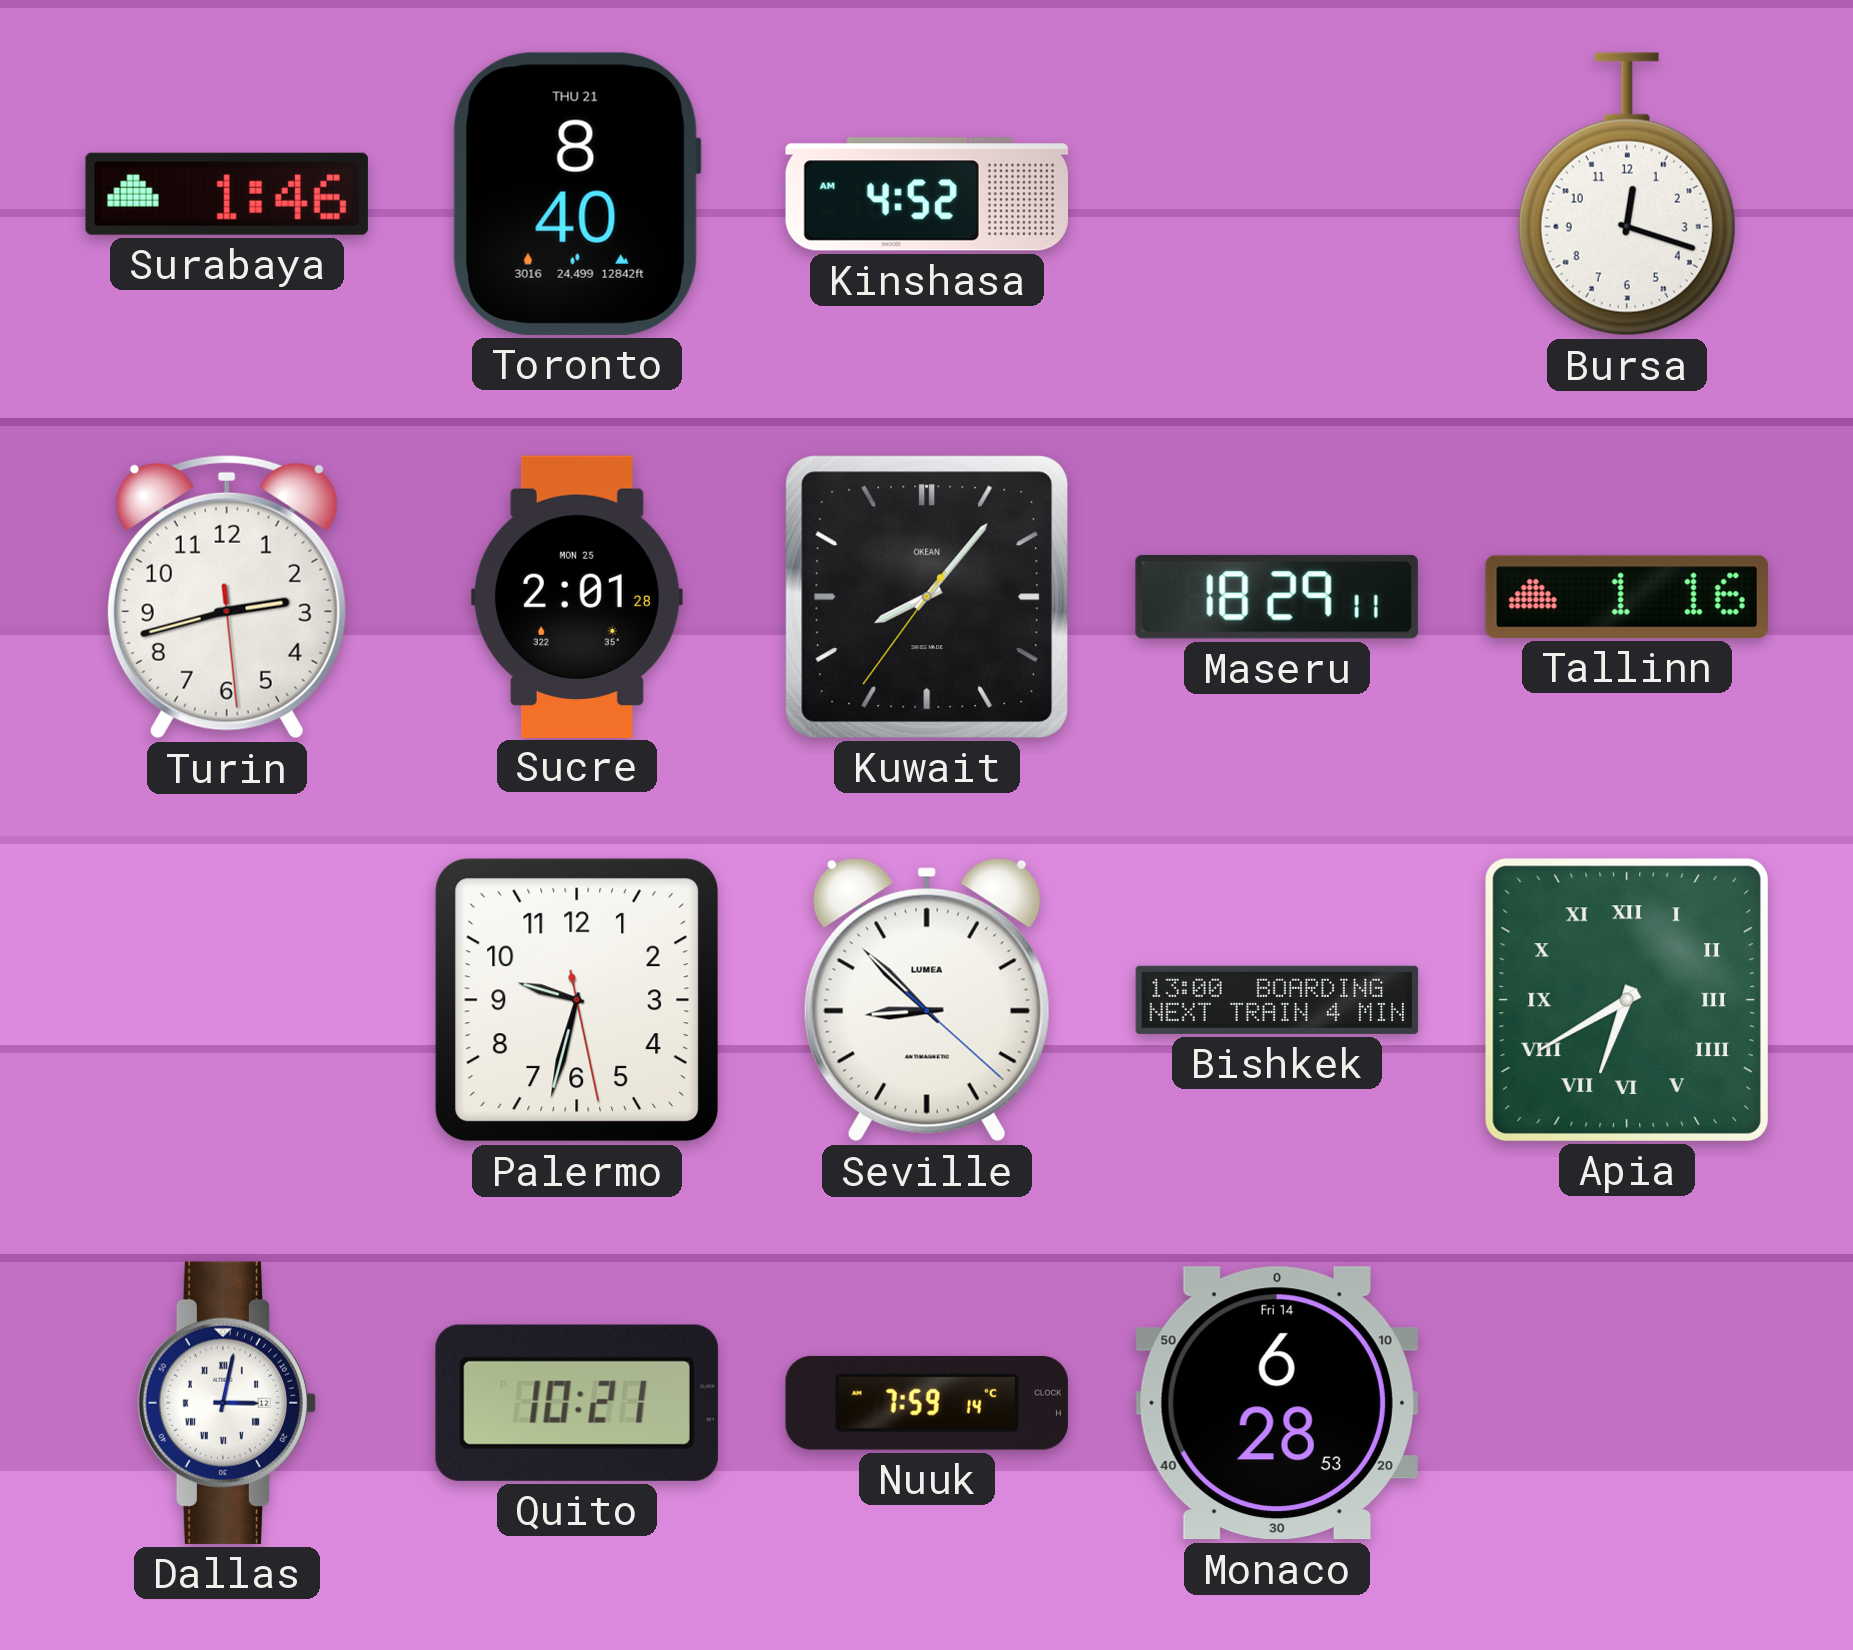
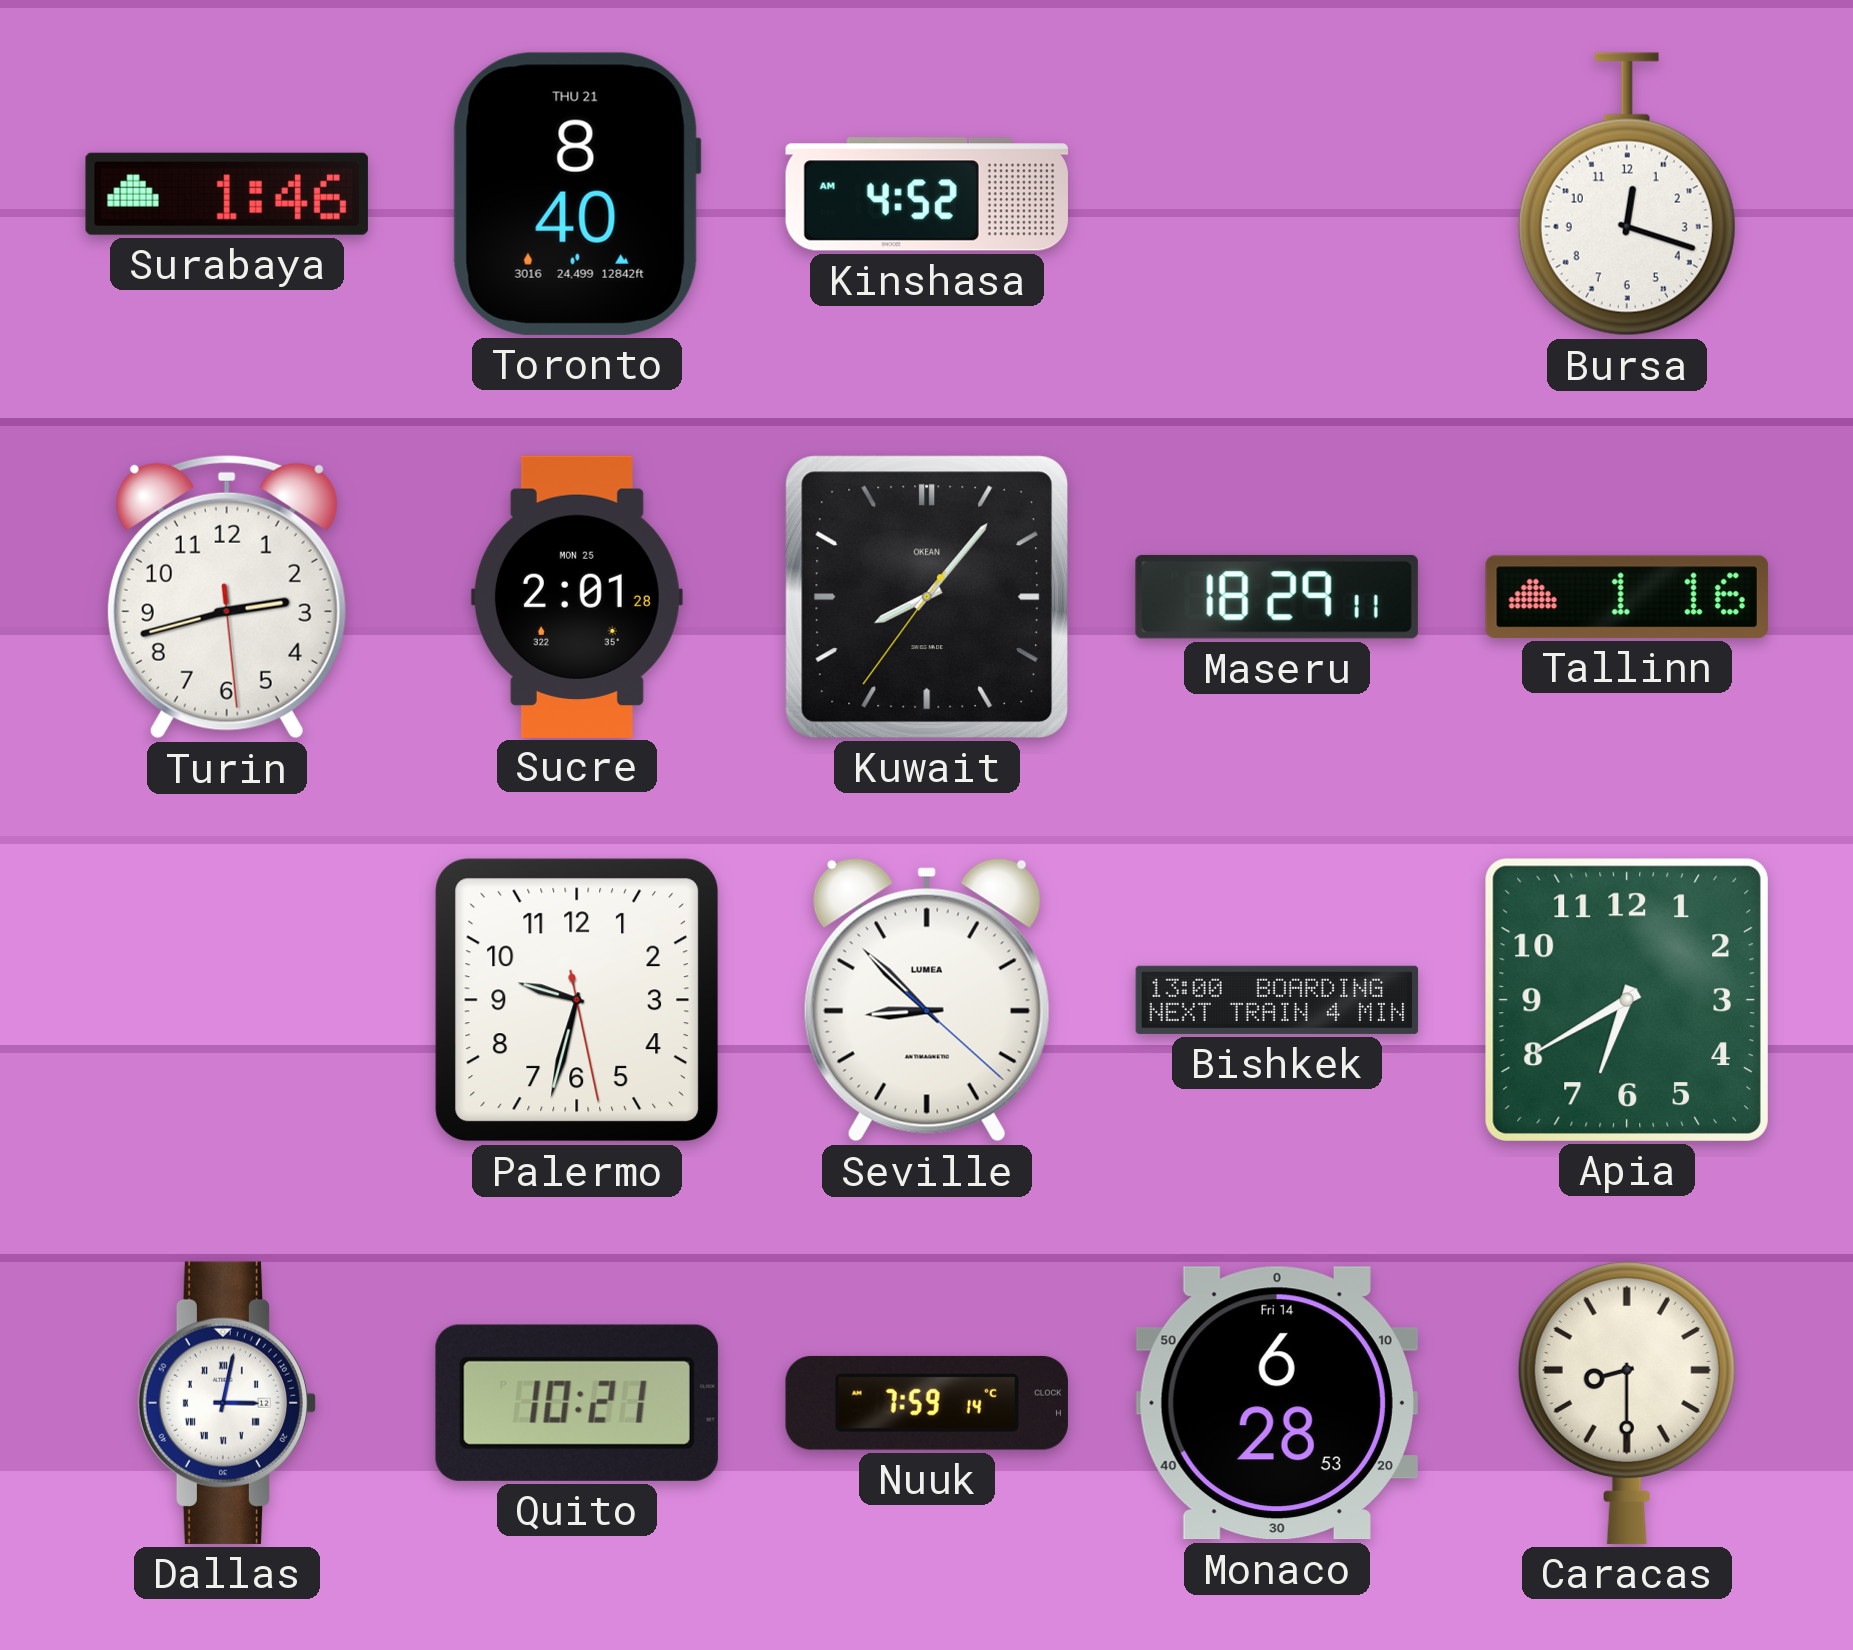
Apia numerals: Roman -> Arabic (1627, 1000)
Caracas: none -> 8:30 (1627, 1402)
